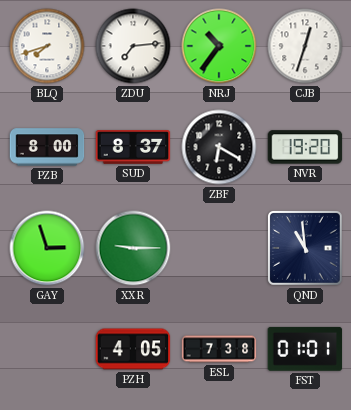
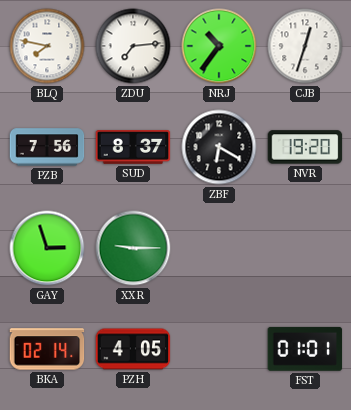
BLQ: 7:42 -> 7:47 (47, 46)
PZB: 8:00 -> 7:56 (47, 147)
QND: 10:59 -> none (306, 249)
BKA: none -> 02:14 (47, 349)
ESL: 7:38 -> none (219, 349)
